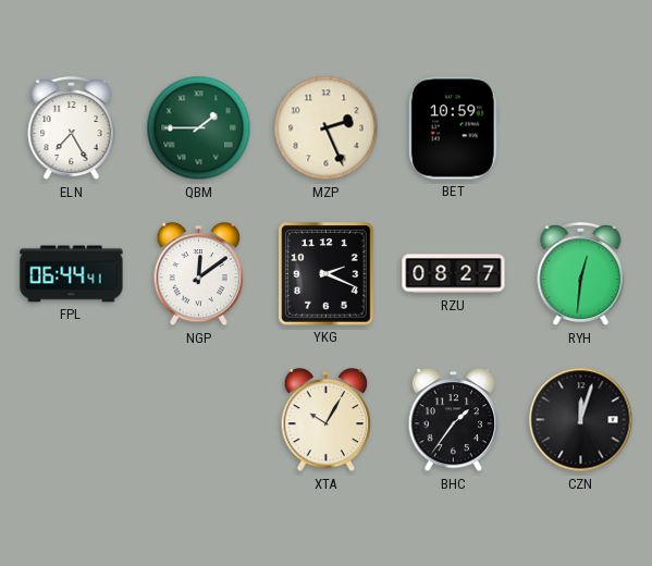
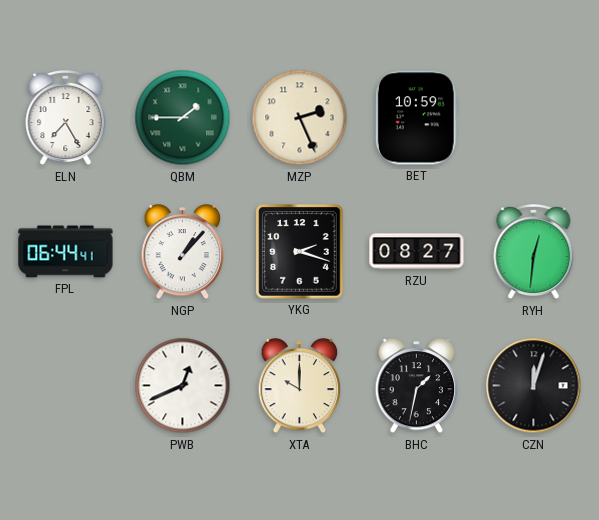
NGP: 12:09 -> 1:07 (183, 252)
YKG: 2:19 -> 2:18 (300, 252)
PWB: none -> 12:41 (183, 386)
XTA: 10:05 -> 10:00 (300, 386)
BHC: 1:36 -> 1:32 (417, 386)
